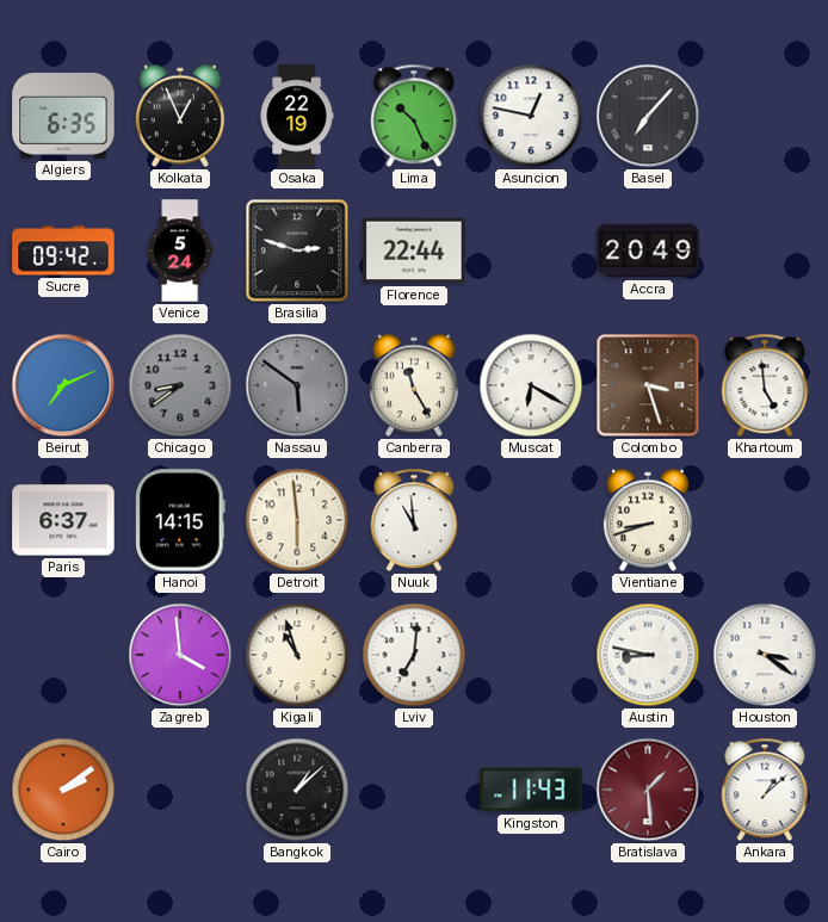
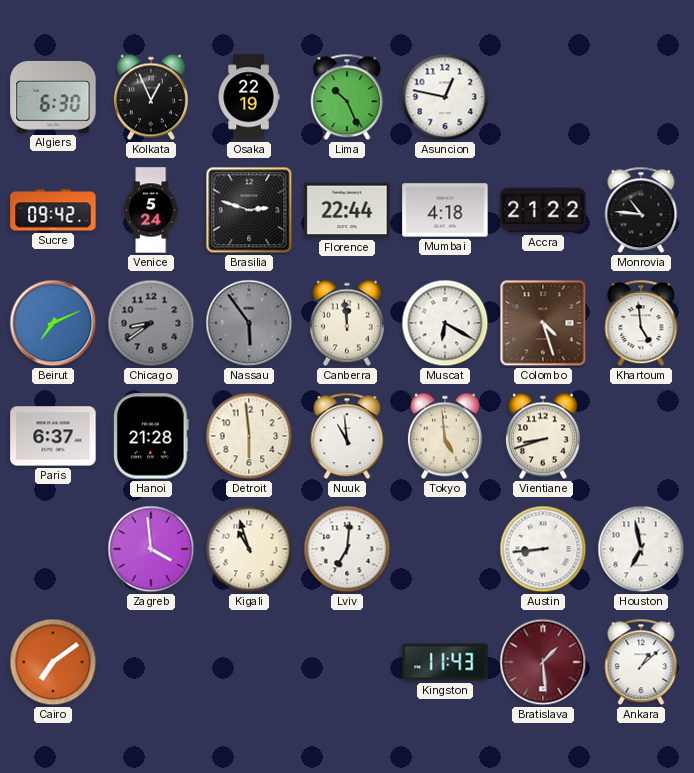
Algiers: 6:35 -> 6:30 (53, 97)
Basel: 7:07 -> none (648, 116)
Mumbai: none -> 4:18 (445, 210)
Accra: 20:49 -> 21:22 (543, 210)
Monrovia: none -> 10:46 (641, 210)
Nassau: 5:51 -> 5:54 (249, 323)
Canberra: 11:25 -> 11:59 (347, 323)
Colombo: 3:27 -> 4:27 (543, 323)
Hanoi: 14:15 -> 21:28 (152, 436)
Tokyo: none -> 4:59 (445, 436)
Austin: 8:47 -> 8:44 (543, 549)
Houston: 3:21 -> 6:58 (641, 549)
Cairo: 2:09 -> 7:09 (53, 662)
Bangkok: 1:08 -> none (297, 790)
